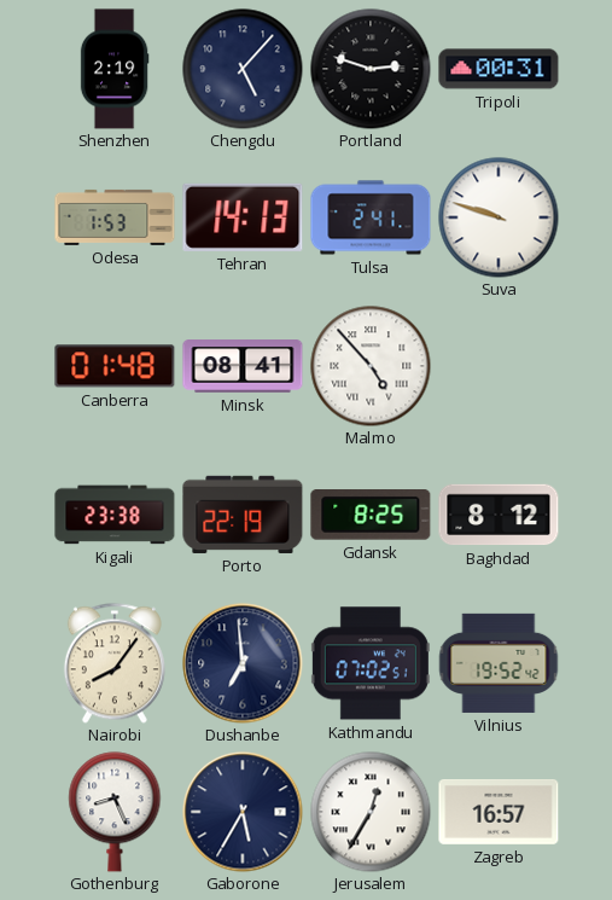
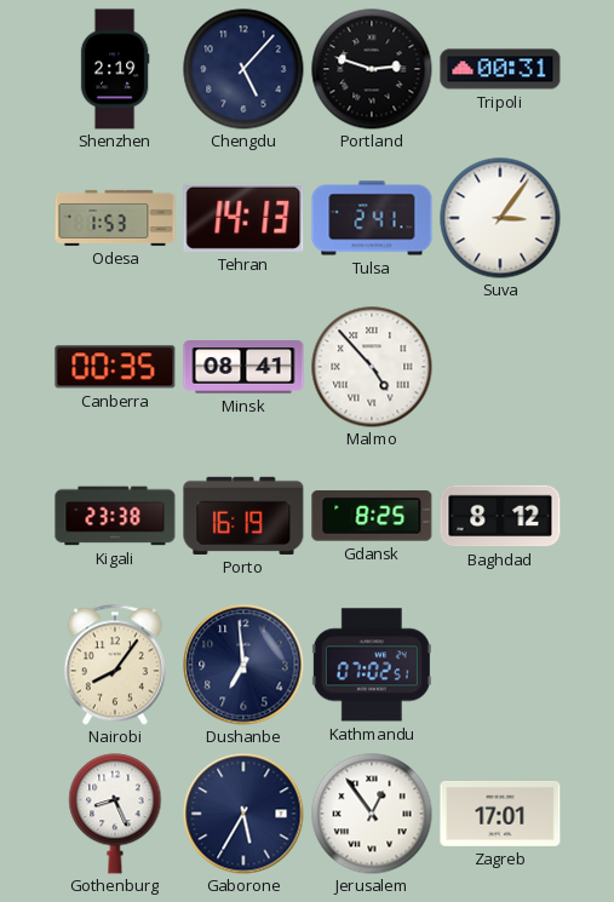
Suva: 9:48 -> 3:06 (500, 218)
Canberra: 01:48 -> 00:35 (115, 367)
Porto: 22:19 -> 16:19 (243, 516)
Vilnius: 19:52 -> none (499, 663)
Jerusalem: 12:35 -> 12:54 (372, 814)
Zagreb: 16:57 -> 17:01 (500, 815)
